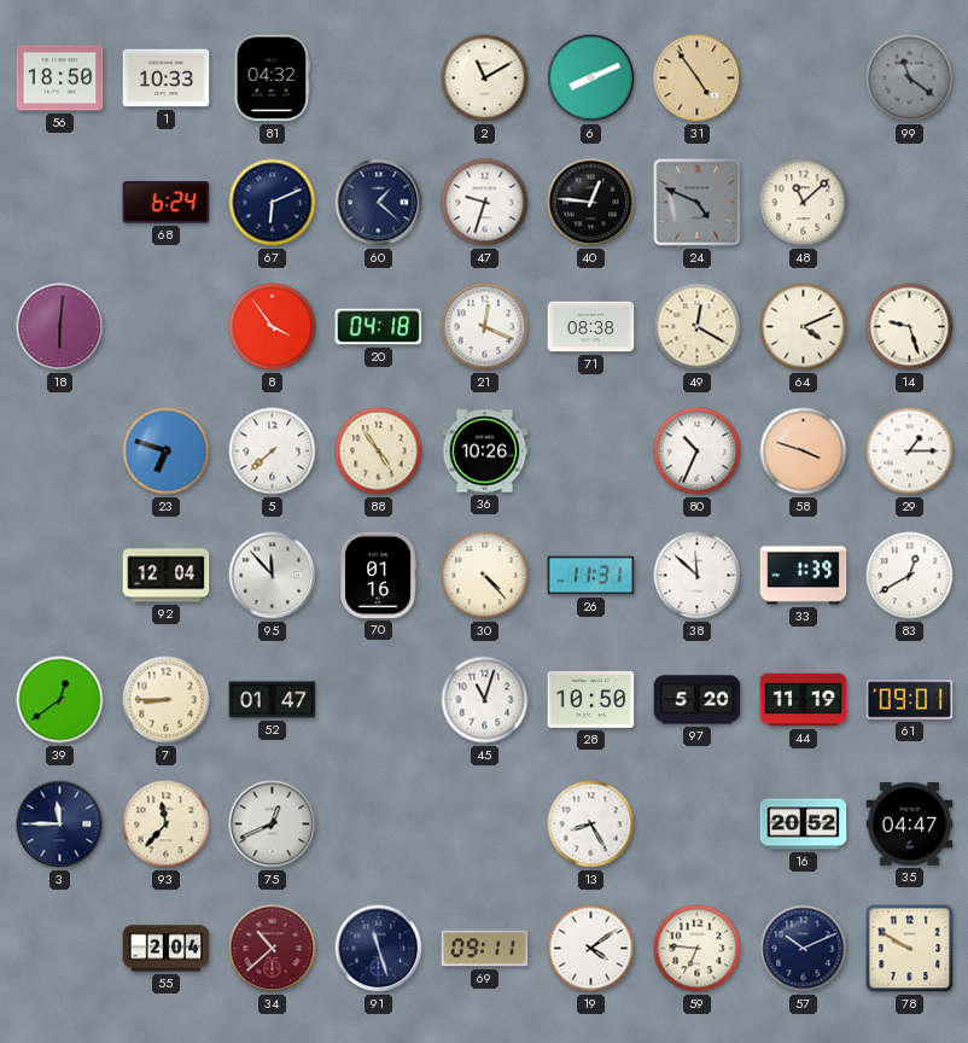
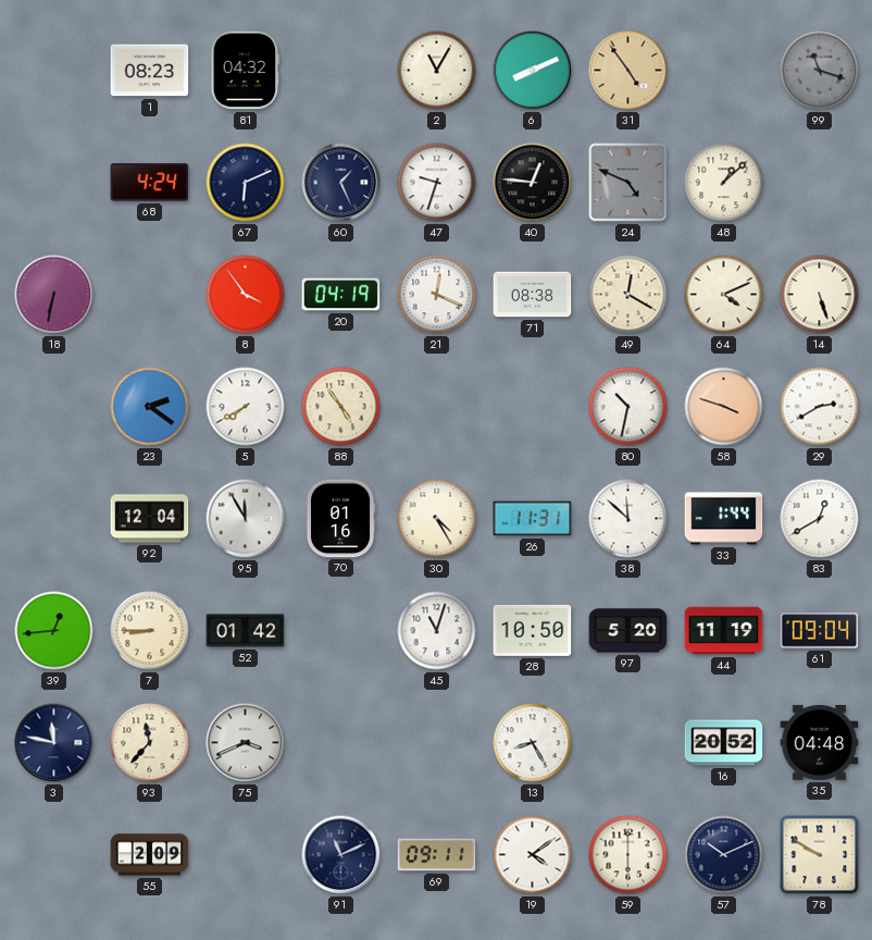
56: 18:50 -> none (60, 78)
1: 10:33 -> 08:23 (150, 71)
2: 11:10 -> 11:05 (437, 71)
99: 11:21 -> 11:18 (820, 71)
68: 6:24 -> 4:24 (150, 183)
60: 1:22 -> 1:26 (341, 183)
48: 11:08 -> 1:08 (724, 183)
18: 6:01 -> 6:32 (54, 295)
20: 04:18 -> 04:19 (341, 295)
14: 9:27 -> 5:27 (820, 295)
23: 6:48 -> 2:21 (150, 407)
5: 7:38 -> 7:40 (246, 407)
36: 10:26 -> none (485, 451)
80: 10:34 -> 10:32 (628, 407)
29: 1:15 -> 2:40 (820, 407)
95: 11:53 -> 11:55 (246, 519)
30: 4:23 -> 4:25 (437, 519)
33: 1:39 -> 1:44 (724, 519)
39: 12:39 -> 12:44 (54, 631)
52: 01:47 -> 01:42 (246, 631)
61: 09:01 -> 09:04 (820, 631)
3: 11:45 -> 11:47 (54, 743)
75: 12:41 -> 3:41 (246, 743)
35: 04:47 -> 04:48 (820, 742)
55: 2:04 -> 2:09 (150, 855)
34: 10:38 -> none (273, 949)
91: 11:27 -> 11:11 (341, 855)
59: 6:46 -> 6:00 (628, 855)
